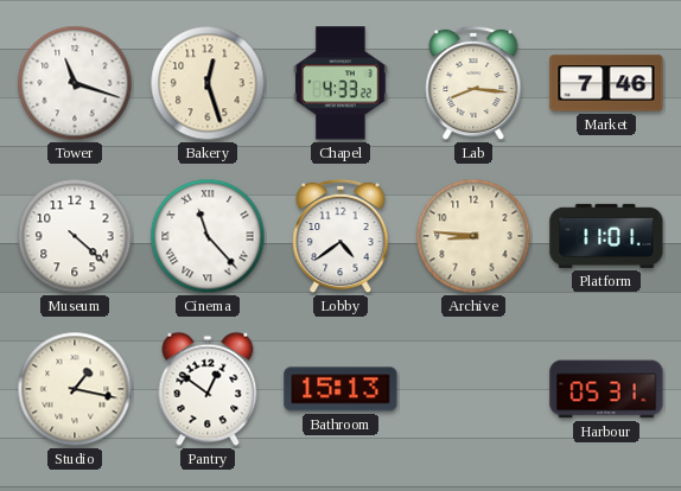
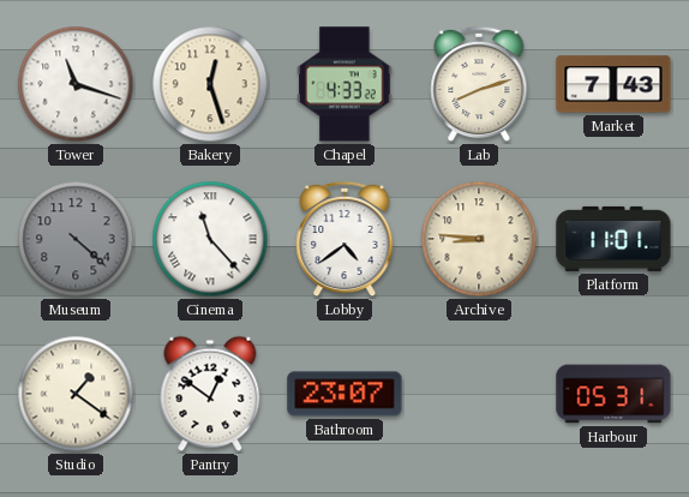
Lab: 8:16 -> 8:12 (479, 84)
Market: 7:46 -> 7:43 (613, 84)
Museum dial: white -> grey (76, 239)
Studio: 1:17 -> 1:21 (76, 394)
Bathroom: 15:13 -> 23:07 (344, 394)
